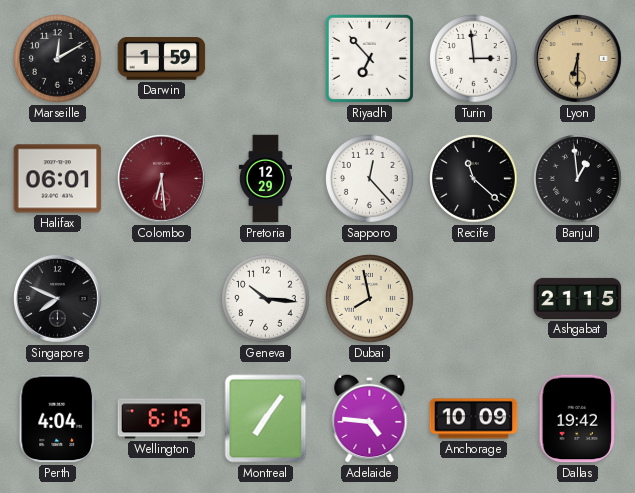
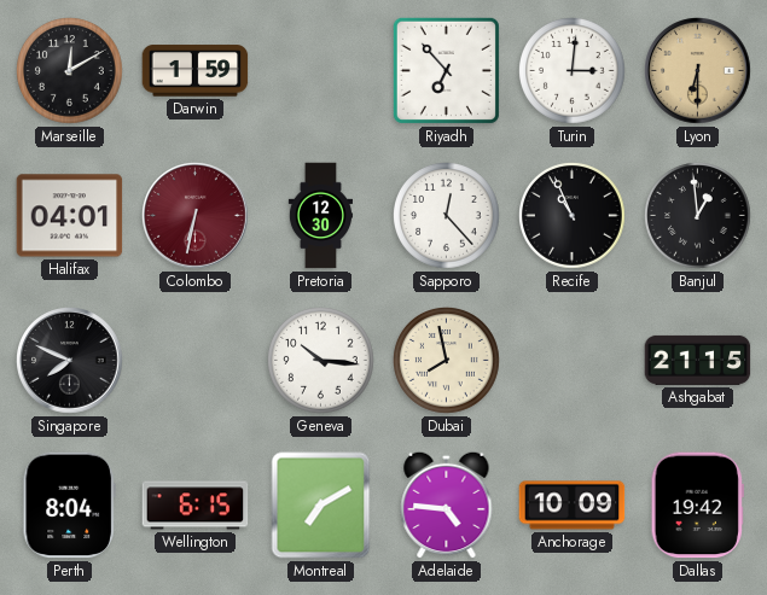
Turin: 2:59 -> 3:01 (573, 71)
Halifax: 06:01 -> 04:01 (70, 216)
Colombo: 6:29 -> 6:32 (196, 216)
Pretoria: 12:29 -> 12:30 (320, 216)
Recife: 11:22 -> 10:56 (573, 216)
Perth: 4:04 -> 8:04 (69, 506)
Montreal: 7:06 -> 7:10 (321, 506)
